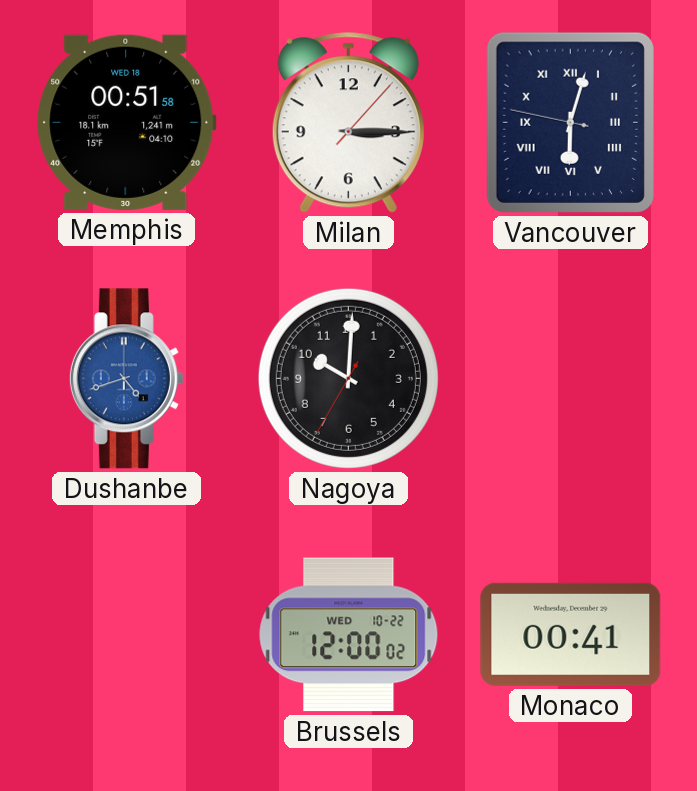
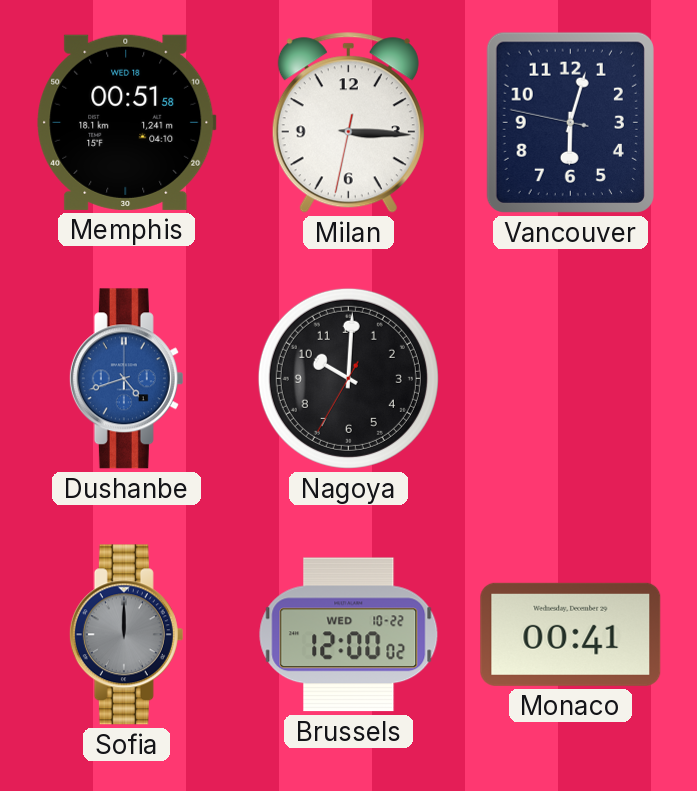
Milan: 3:15:07 -> 3:15:32 (348, 123)
Vancouver numerals: Roman -> Arabic (570, 122)
Sofia: none -> 12:00 (126, 635)
